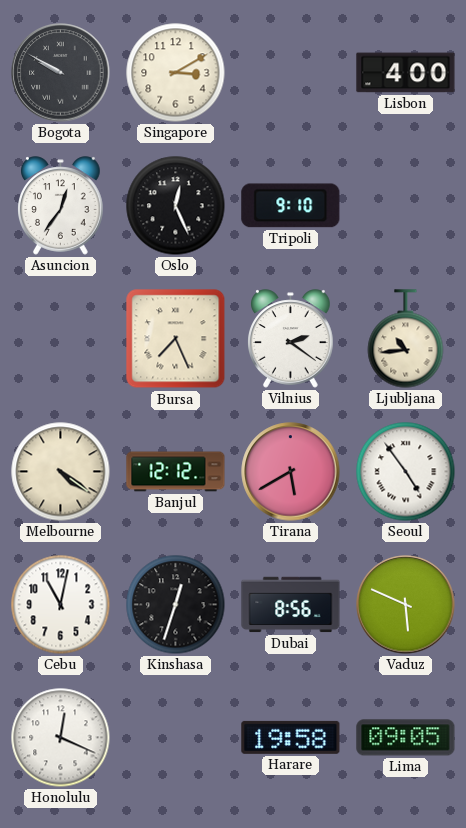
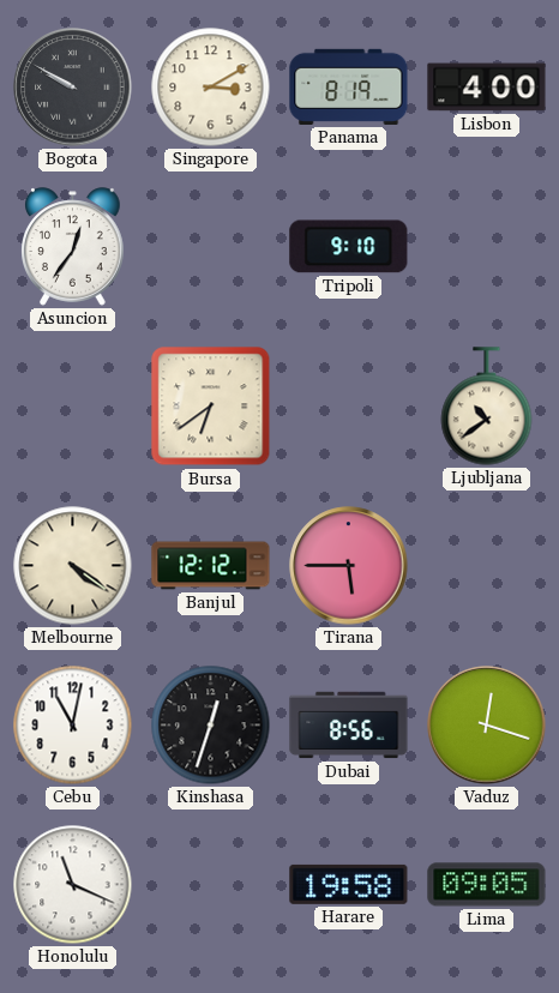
Panama: none -> 8:19 (349, 86)
Oslo: 12:26 -> none (176, 206)
Bursa: 7:26 -> 6:39 (211, 407)
Vilnius: 2:21 -> none (291, 339)
Ljubljana: 10:44 -> 10:39 (487, 407)
Tirana: 5:40 -> 5:45 (349, 566)
Seoul: 4:54 -> none (406, 472)
Vaduz: 5:49 -> 12:18 (487, 726)
Honolulu: 12:19 -> 11:19 (73, 885)
